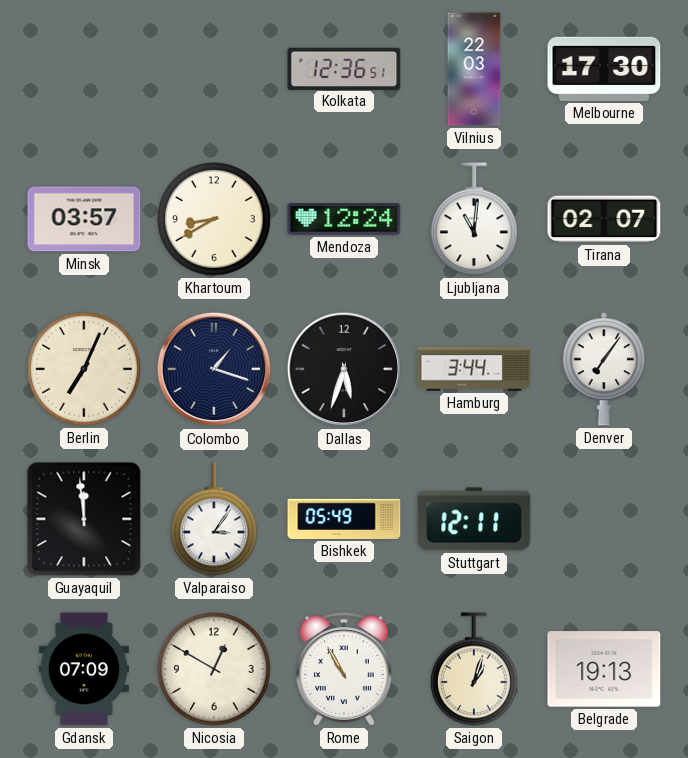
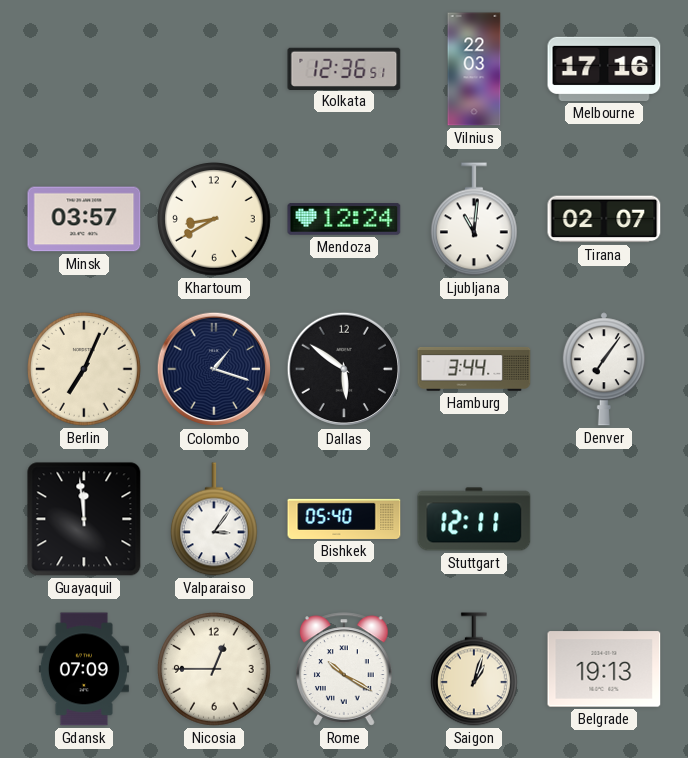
Melbourne: 17:30 -> 17:16 (604, 69)
Dallas: 5:33 -> 5:51 (344, 369)
Bishkek: 05:49 -> 05:40 (344, 519)
Nicosia: 12:50 -> 12:45 (215, 670)
Rome: 10:55 -> 10:20 (345, 669)
